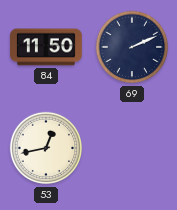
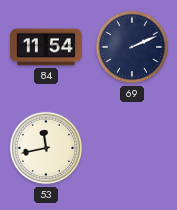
84: 11:50 -> 11:54 (46, 47)
53: 12:43 -> 11:43 (46, 148)
